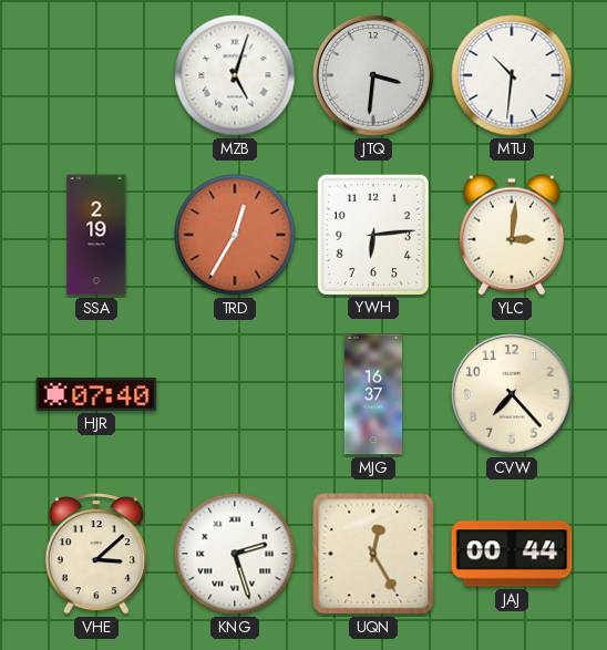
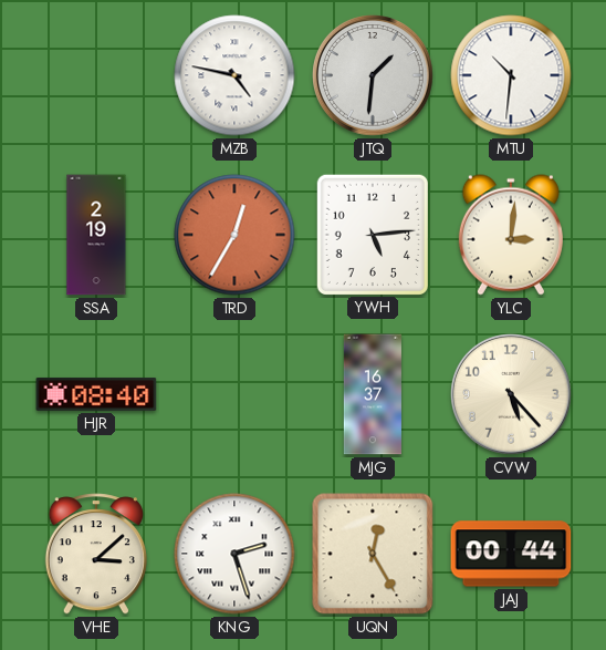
MZB: 5:03 -> 4:47 (234, 75)
JTQ: 3:31 -> 1:31 (374, 76)
YWH: 6:14 -> 5:14 (373, 234)
HJR: 07:40 -> 08:40 (96, 394)
CVW: 7:23 -> 5:23 (512, 395)
